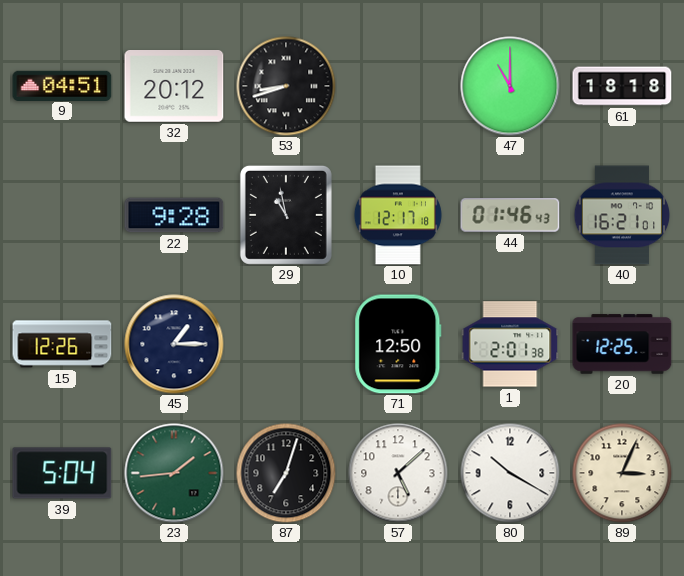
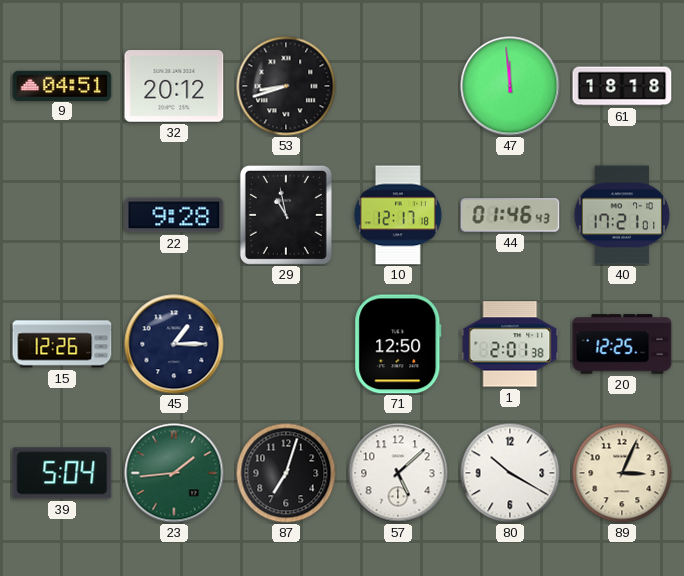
47: 11:00 -> 11:59 (510, 86)
40: 16:21 -> 17:21 (622, 215)
